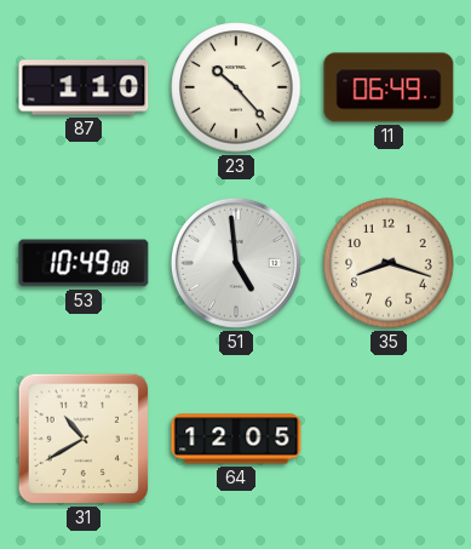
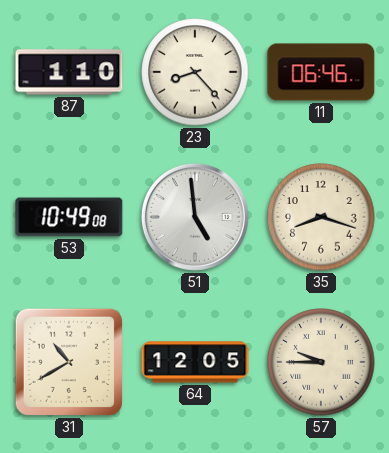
23: 10:23 -> 8:23 (195, 72)
11: 06:49 -> 06:46 (321, 72)
57: none -> 9:45 (321, 362)
